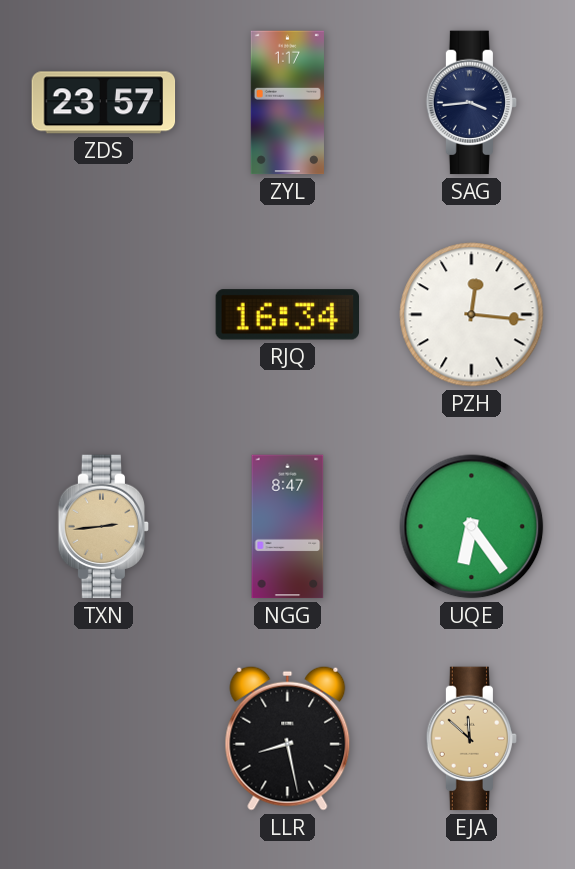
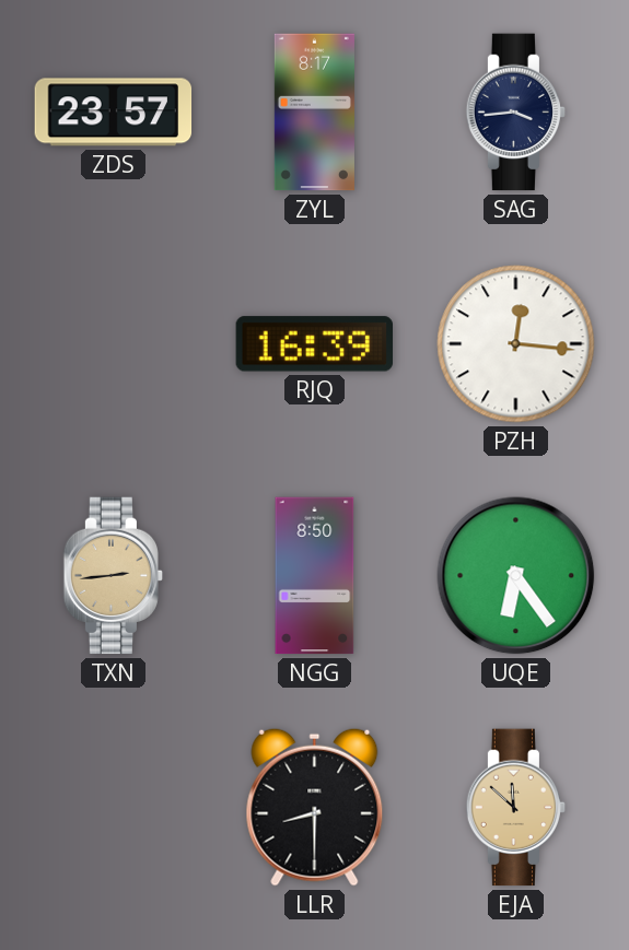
ZYL: 1:17 -> 8:17 (314, 113)
RJQ: 16:34 -> 16:39 (315, 344)
NGG: 8:47 -> 8:50 (315, 576)
LLR: 8:28 -> 8:30 (315, 807)
